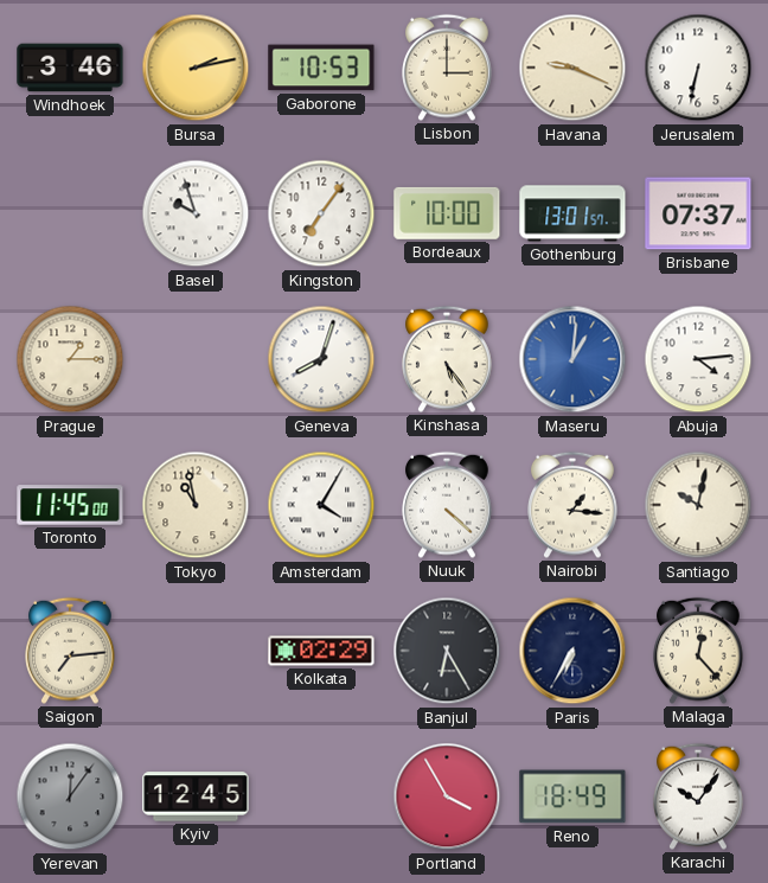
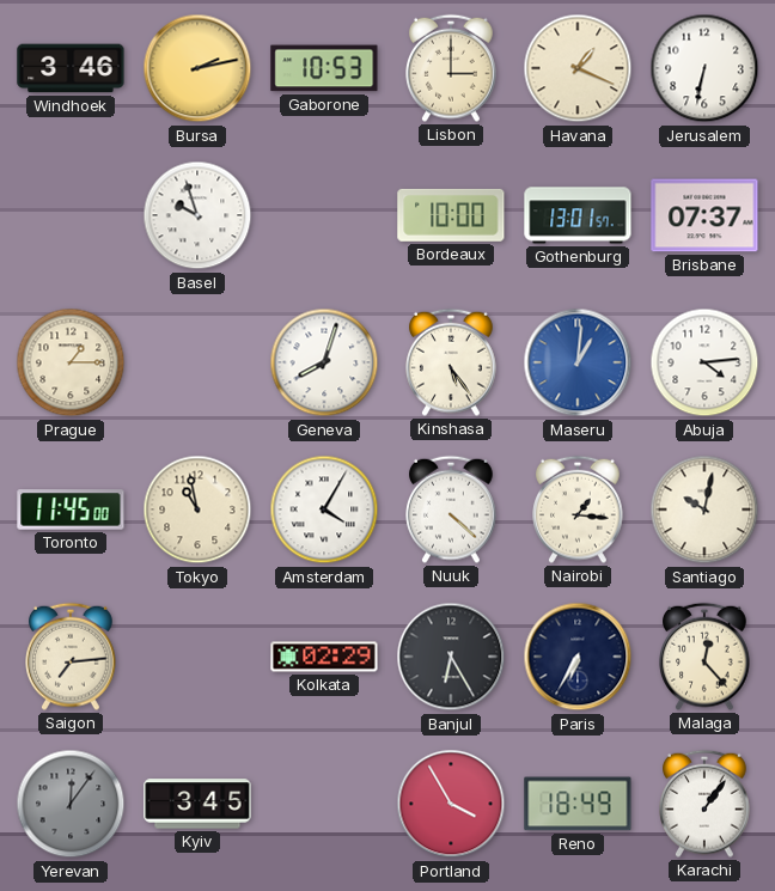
Havana: 9:19 -> 1:19 (578, 68)
Kingston: 7:06 -> none (321, 213)
Kyiv: 12:45 -> 3:45 (197, 804)
Karachi: 10:06 -> 1:06 (706, 804)
